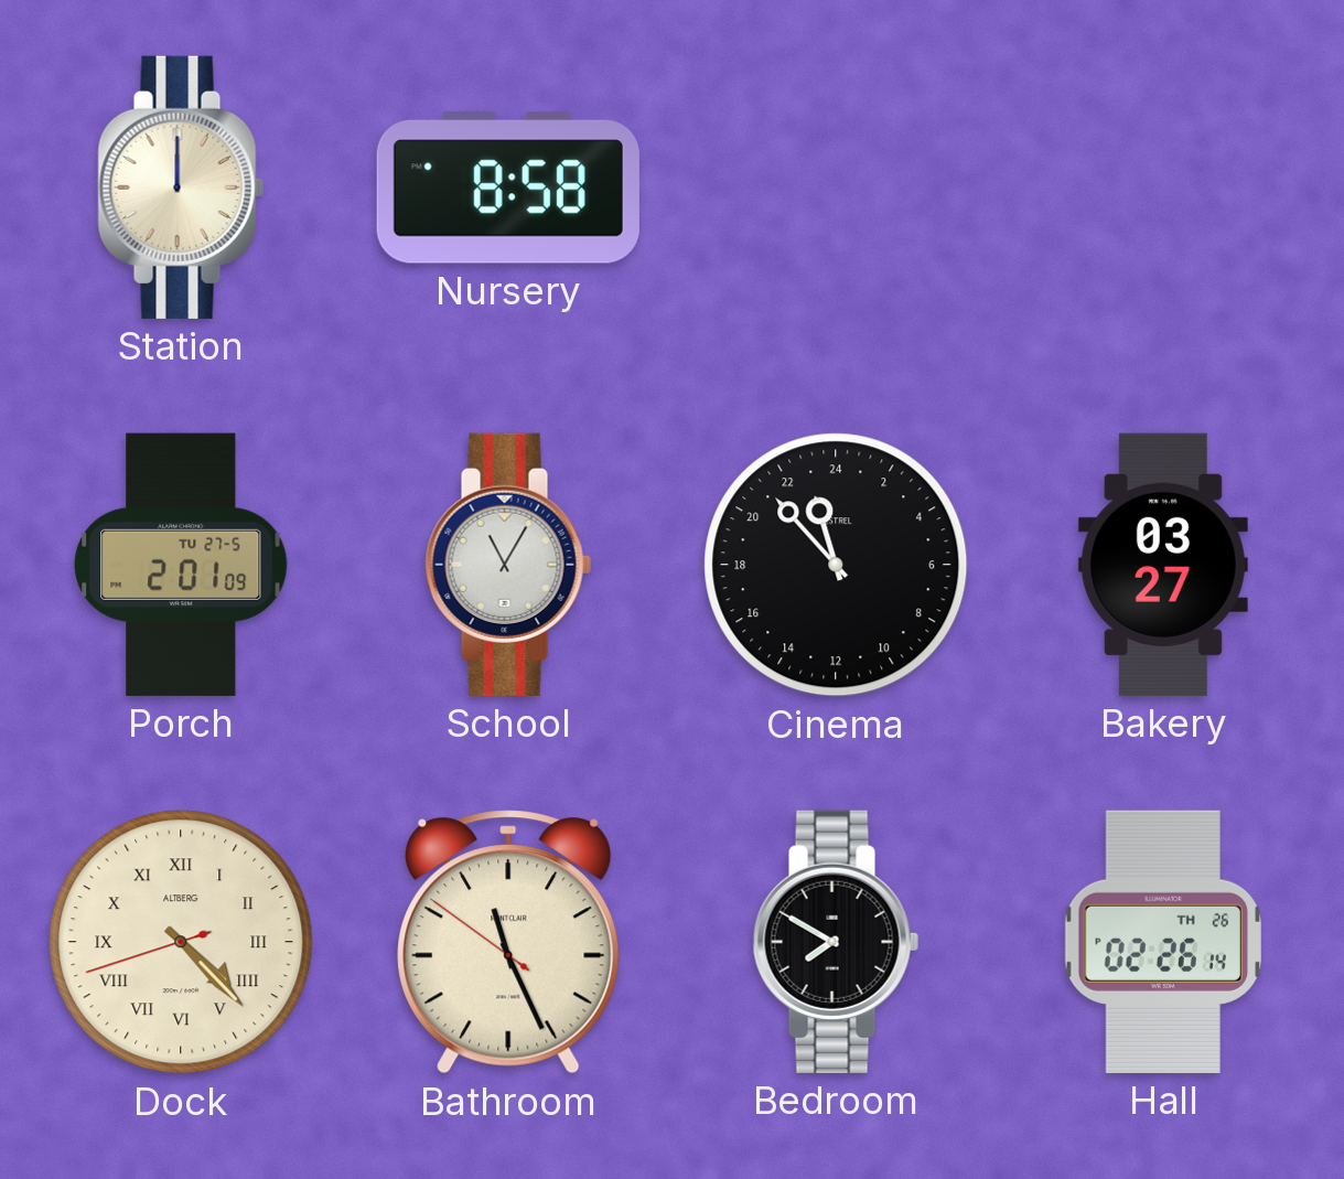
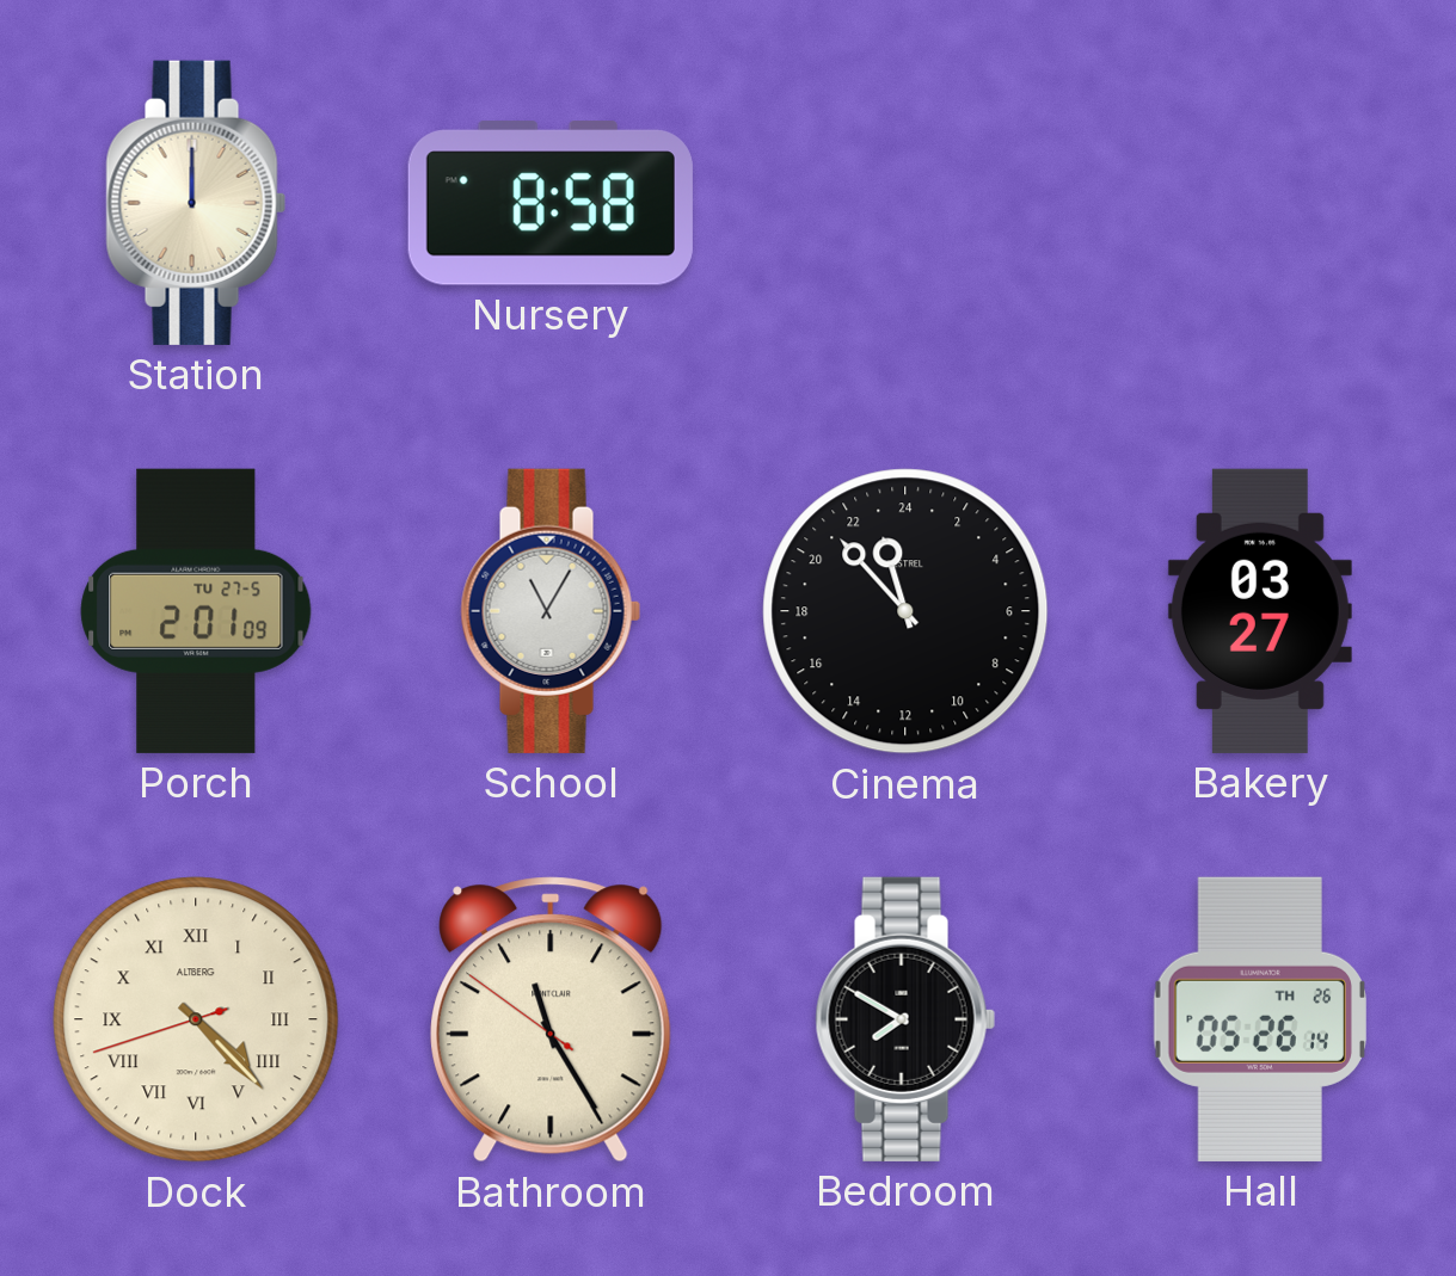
Bathroom: 11:25 -> 11:24 (551, 1019)
Hall: 02:26 -> 05:26 (1259, 1019)
